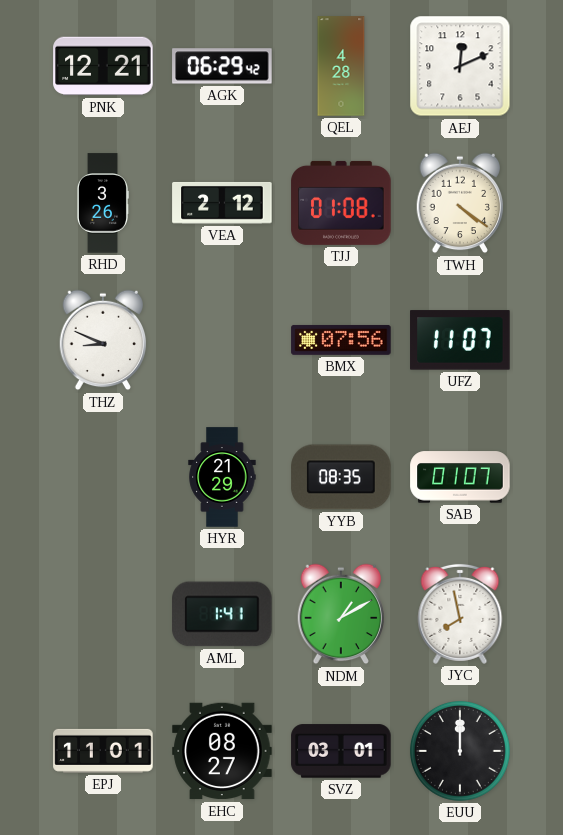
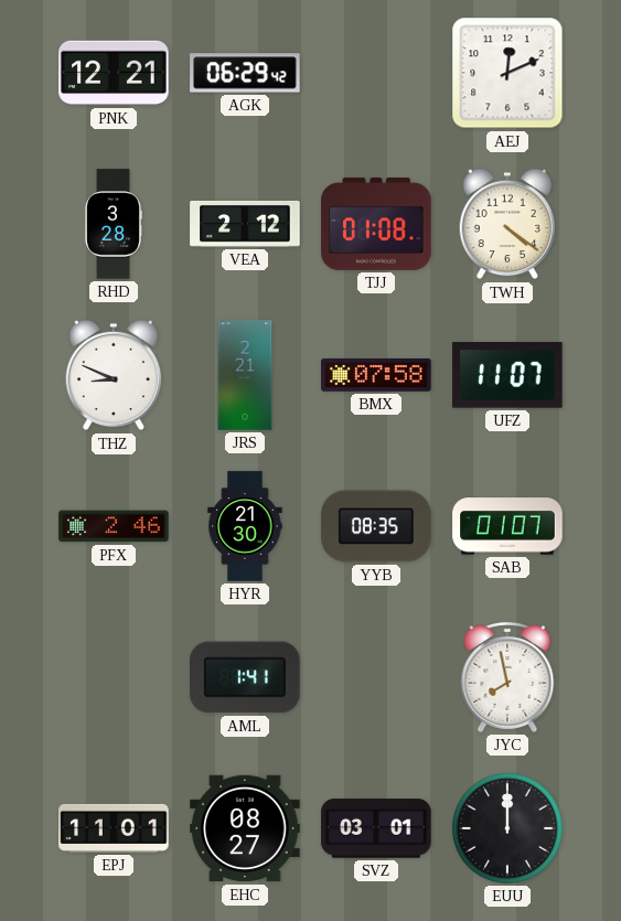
QEL: 4:28 -> none (341, 66)
RHD: 3:26 -> 3:28 (113, 224)
JRS: none -> 2:21 (245, 375)
BMX: 07:56 -> 07:58 (376, 375)
PFX: none -> 2:46 (114, 526)
HYR: 21:29 -> 21:30 (245, 526)
NDM: 1:10 -> none (341, 614)
